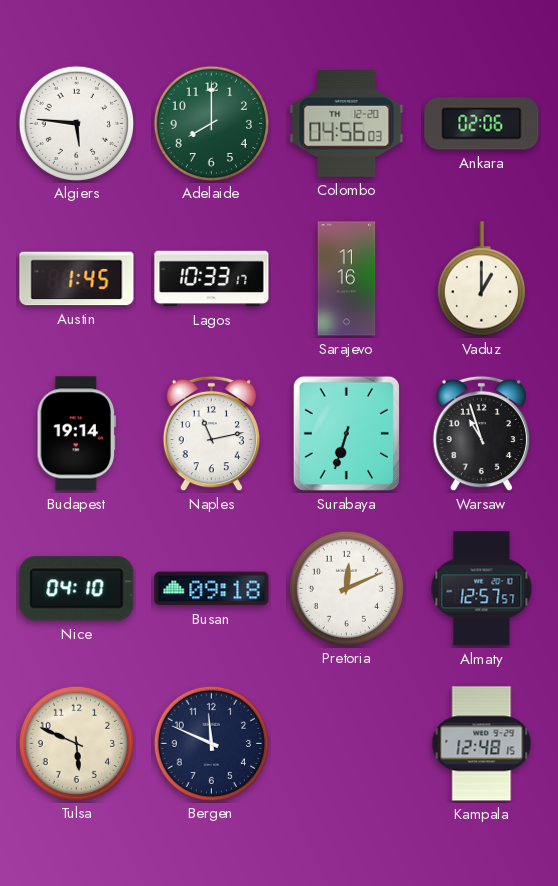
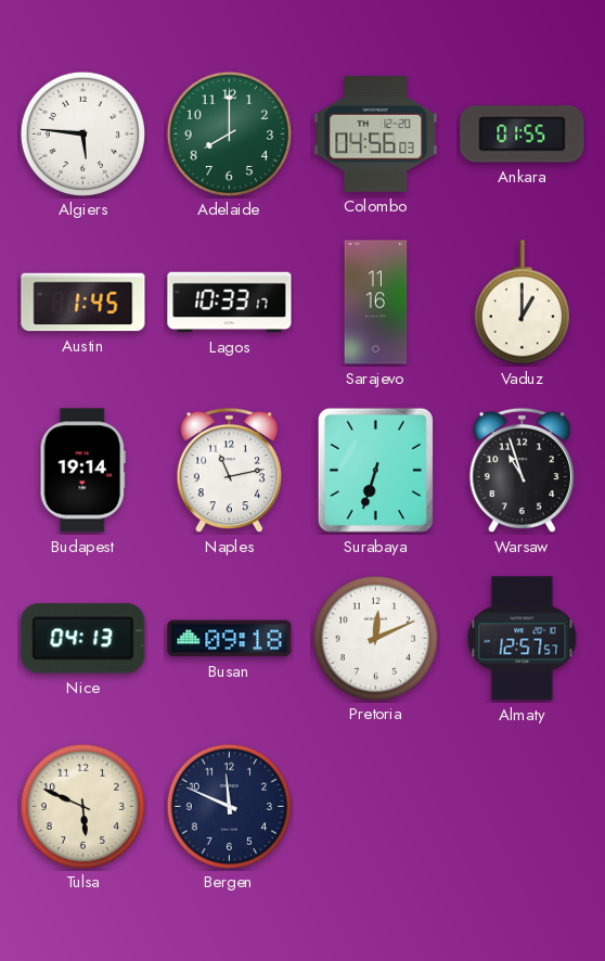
Ankara: 02:06 -> 01:55 (523, 134)
Nice: 04:10 -> 04:13 (83, 639)
Kampala: 12:48 -> none (482, 744)
